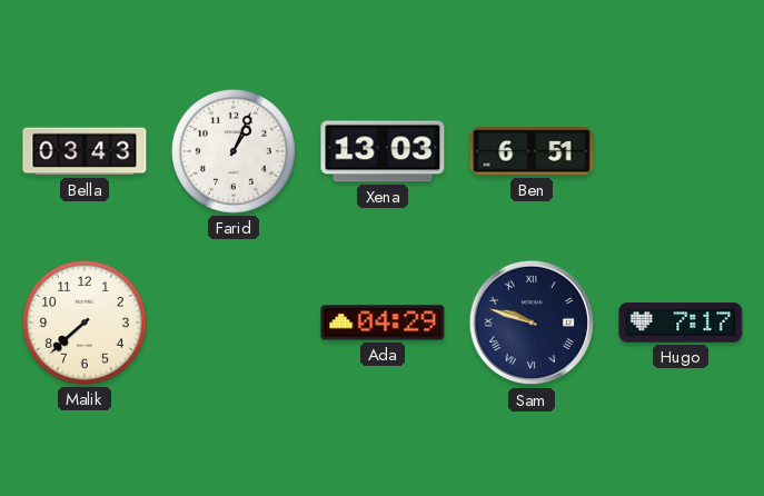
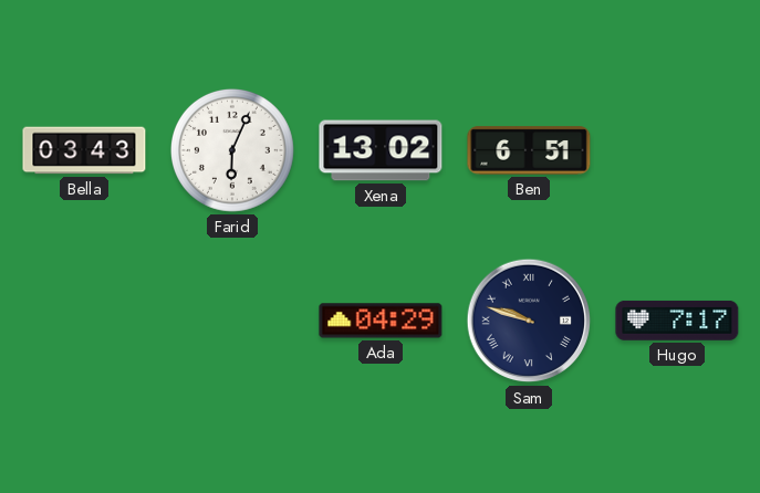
Farid: 1:04 -> 6:04 (232, 150)
Xena: 13:03 -> 13:02 (381, 150)
Malik: 7:38 -> none (85, 323)
